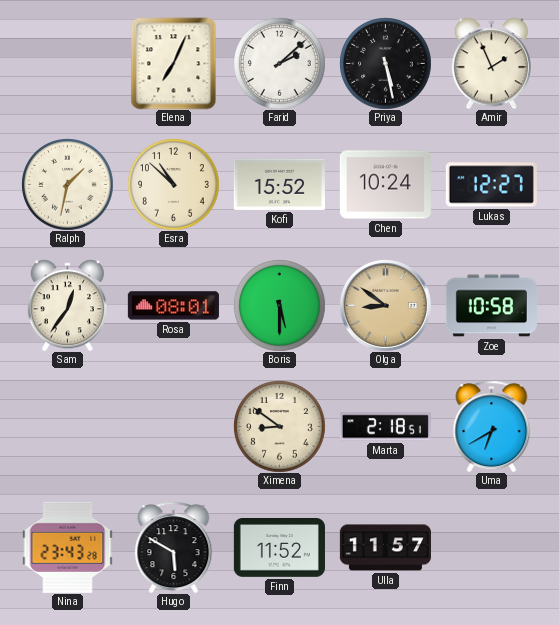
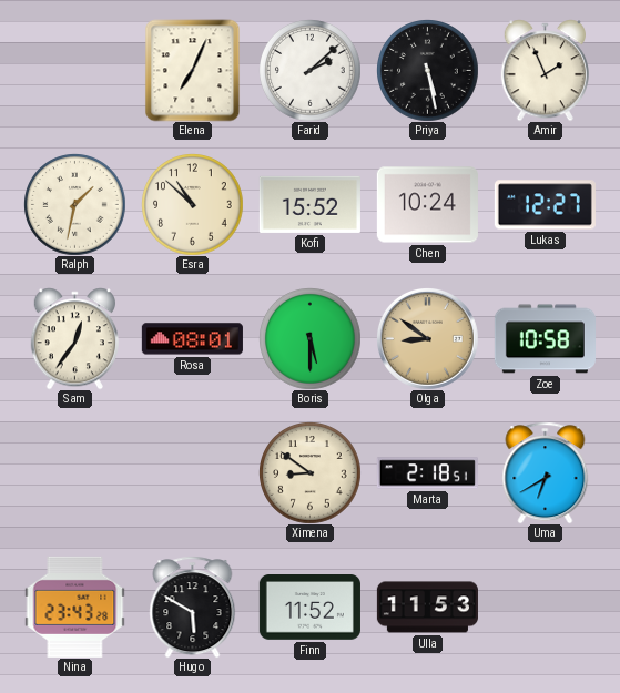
Ulla: 11:57 -> 11:53 (427, 608)
